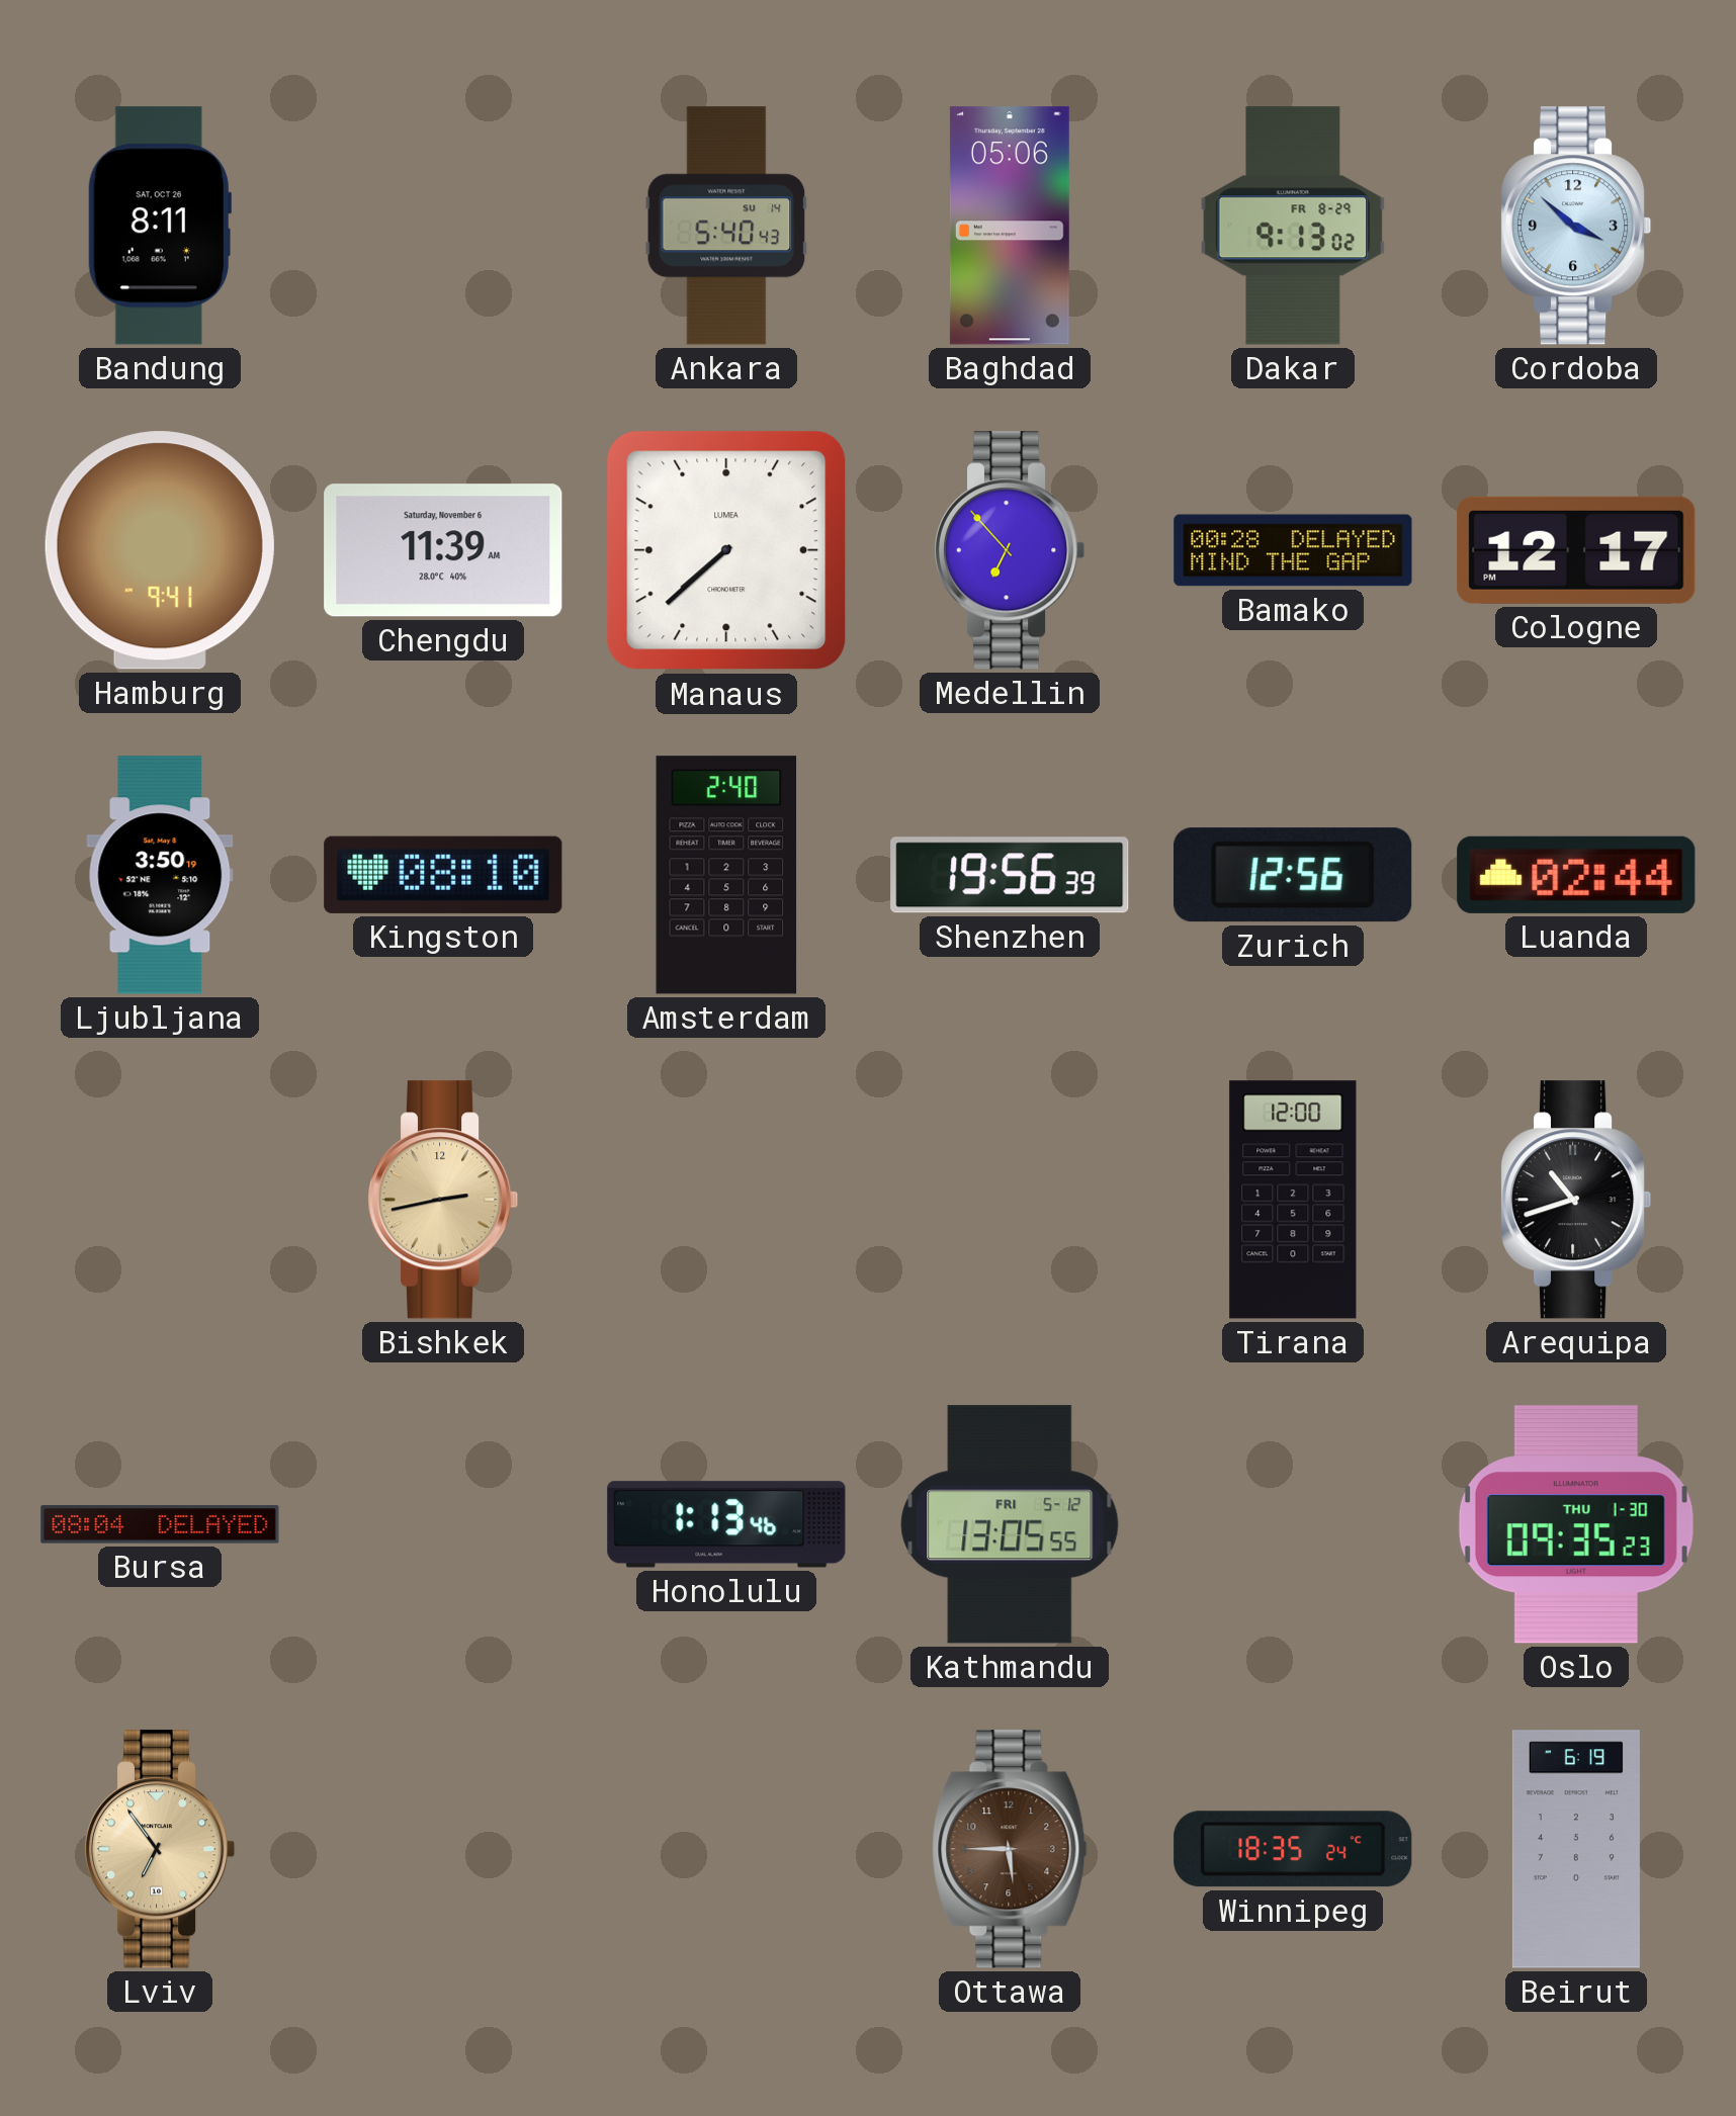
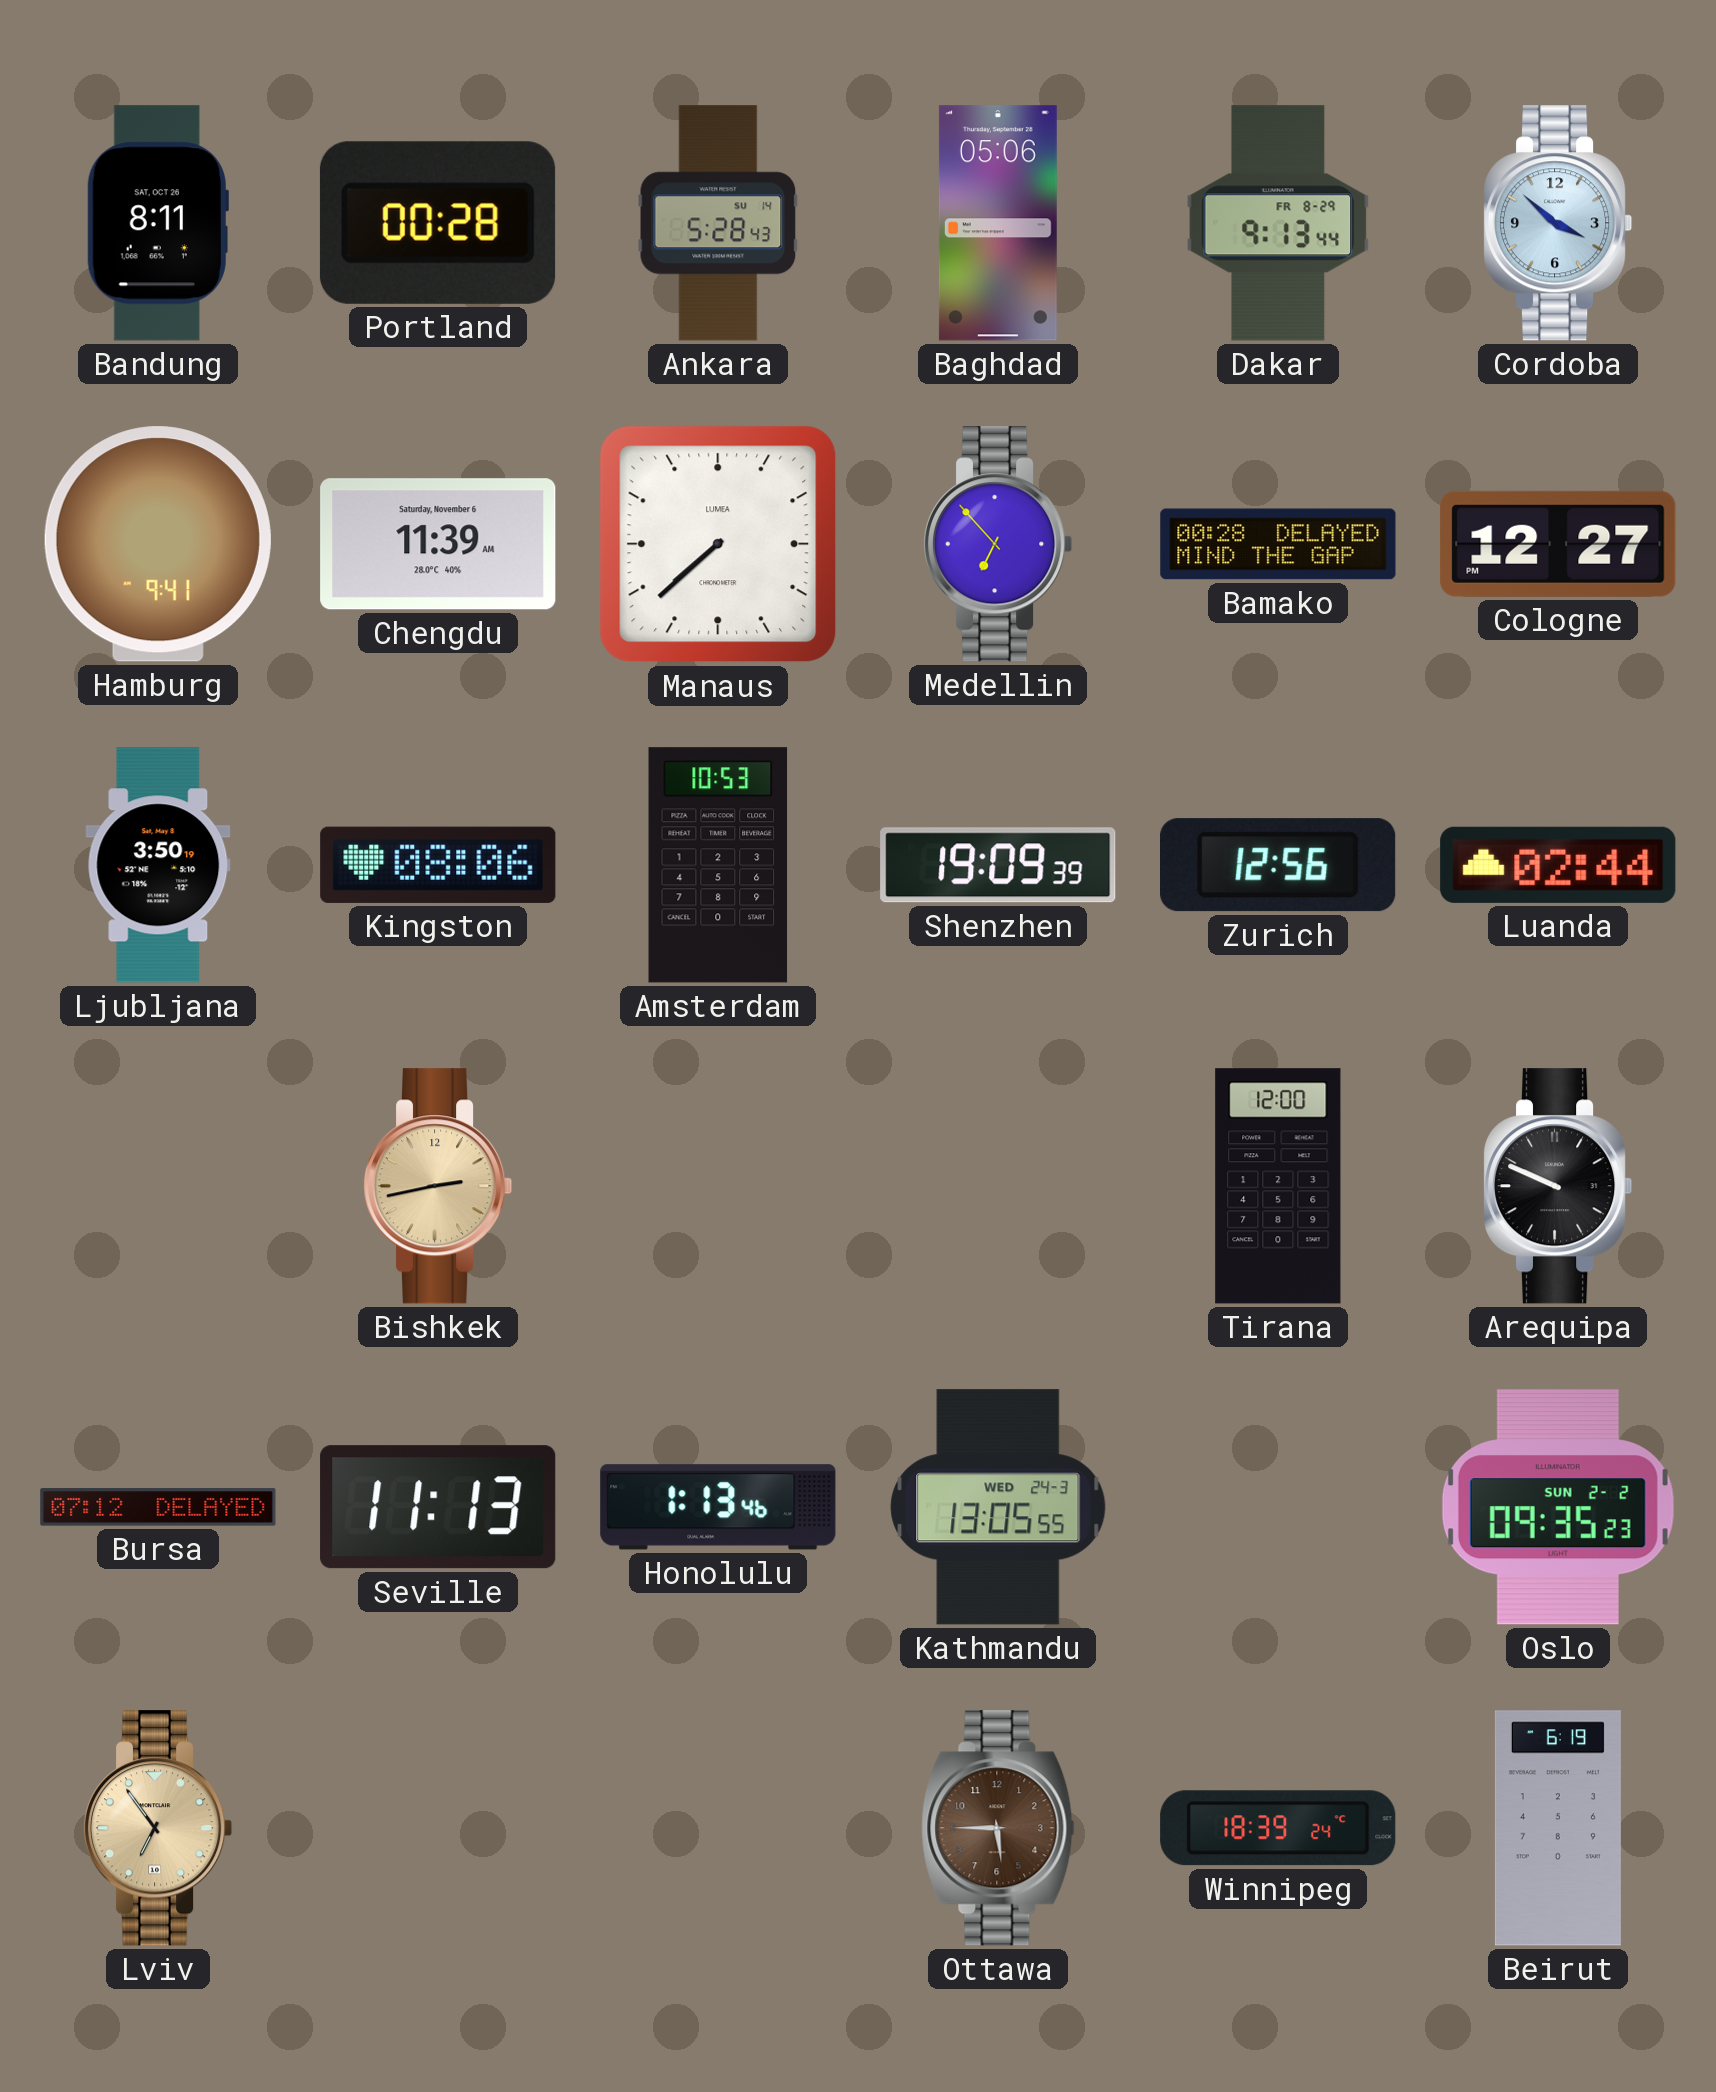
Portland: none -> 00:28 (438, 223)
Ankara: 5:40 -> 5:28 (718, 223)
Dakar: 9:13:02 -> 9:13:44 (1278, 223)
Cologne: 12:17 -> 12:27 (1558, 544)
Kingston: 08:10 -> 08:06 (438, 865)
Amsterdam: 2:40 -> 10:53 (718, 865)
Shenzhen: 19:56 -> 19:09 (998, 865)
Arequipa: 10:42 -> 9:49 (1559, 1186)
Bursa: 08:04 -> 07:12 (158, 1507)
Seville: none -> 11:13 (438, 1507)
Kathmandu date: FRI 5-12 -> WED 24-3 (998, 1507)
Oslo date: THU 1-30 -> SUN 2-2 (1558, 1507)
Winnipeg: 18:35 -> 18:39 (1278, 1828)
